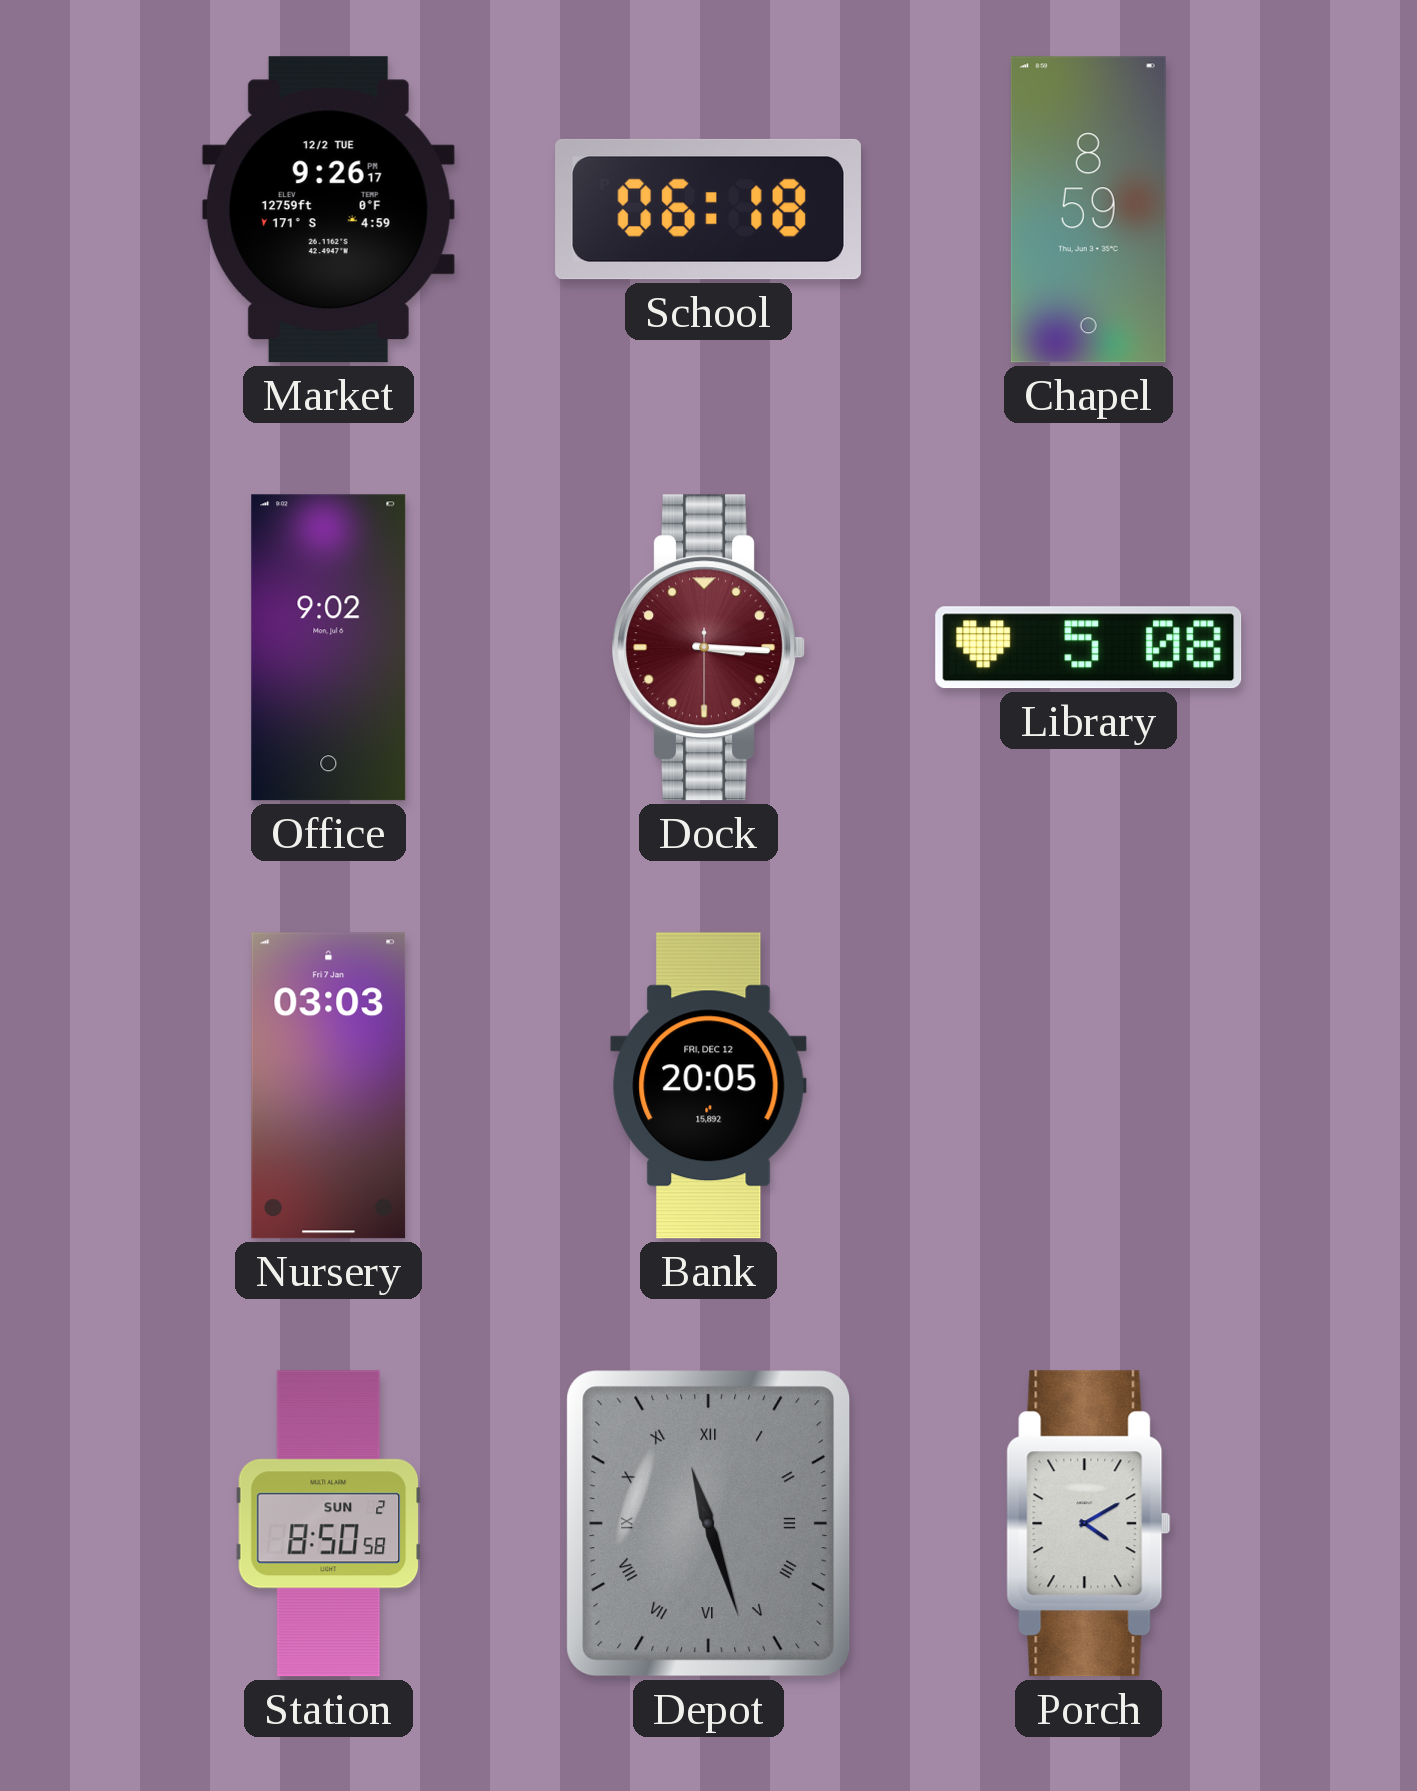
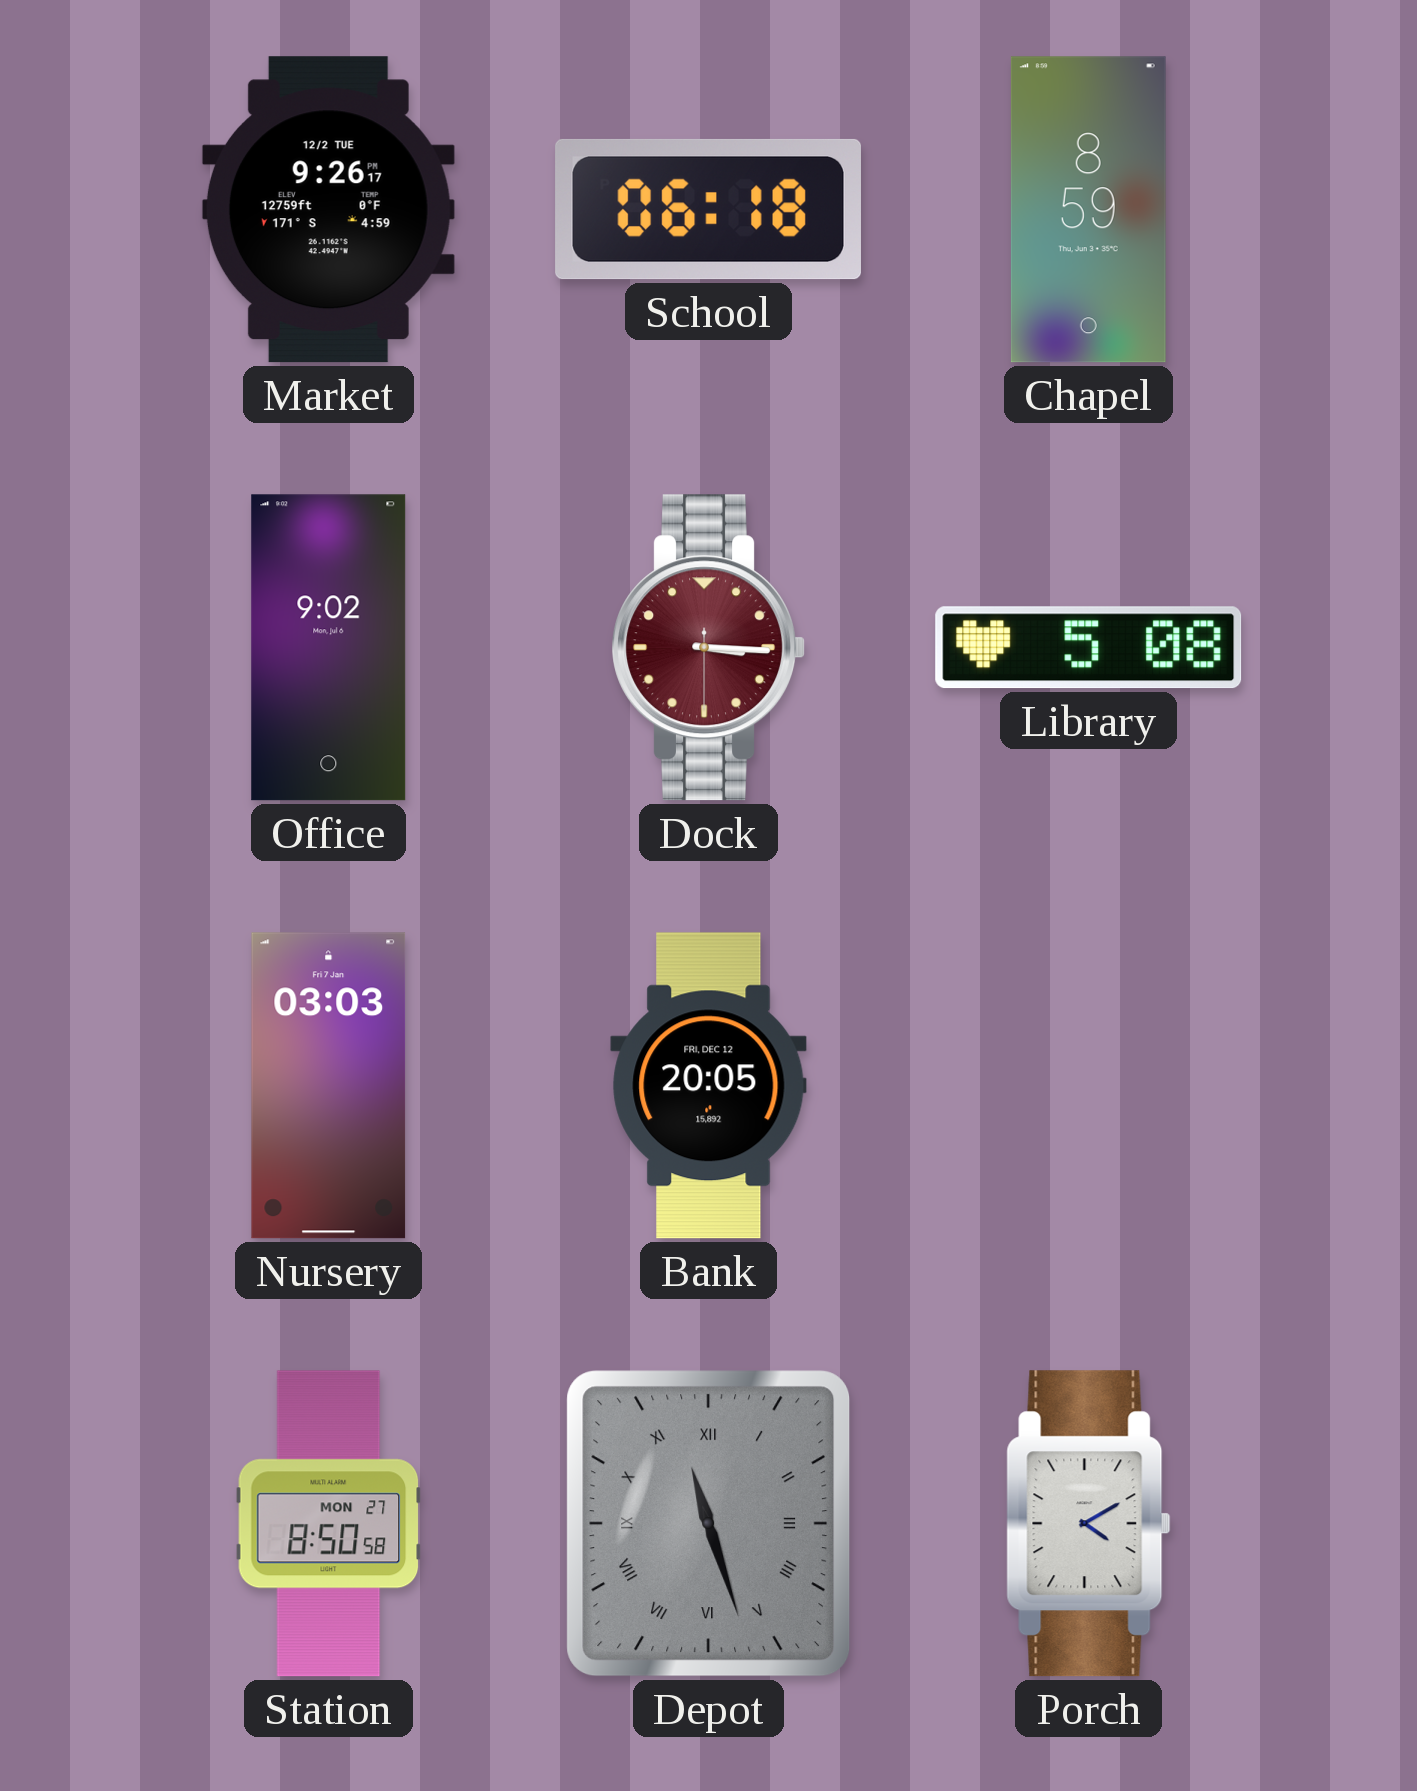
Station date: SUN 2 -> MON 27 (329, 1524)
